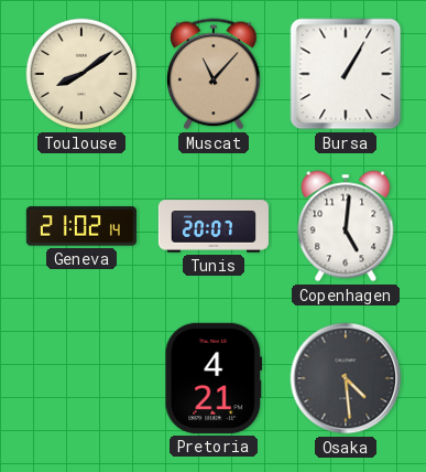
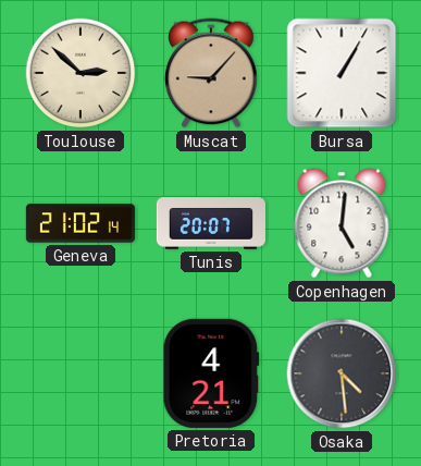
Toulouse: 8:09 -> 2:52 (81, 73)
Muscat: 11:07 -> 9:07 (211, 73)
